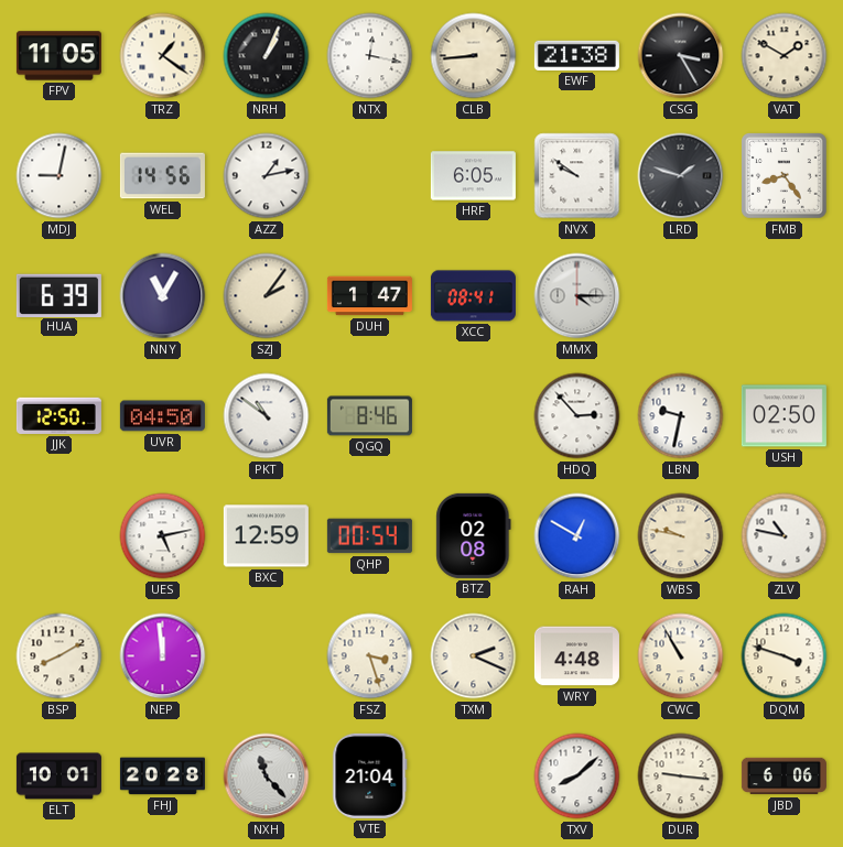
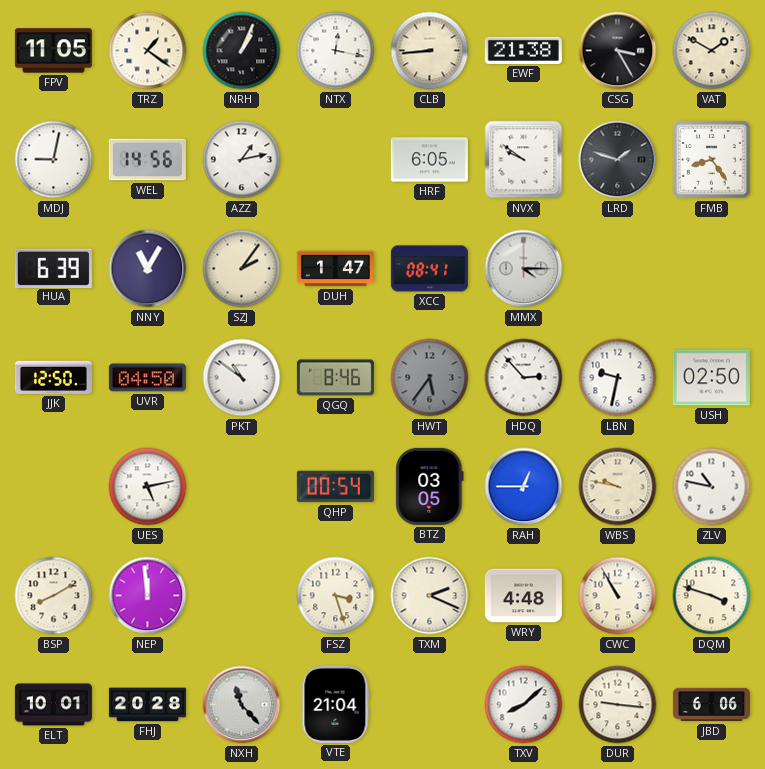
HWT: none -> 5:36 (430, 378)
BXC: 12:59 -> none (266, 536)
BTZ: 02:08 -> 03:05 (430, 486)
RAH: 12:50 -> 12:45 (524, 487)
